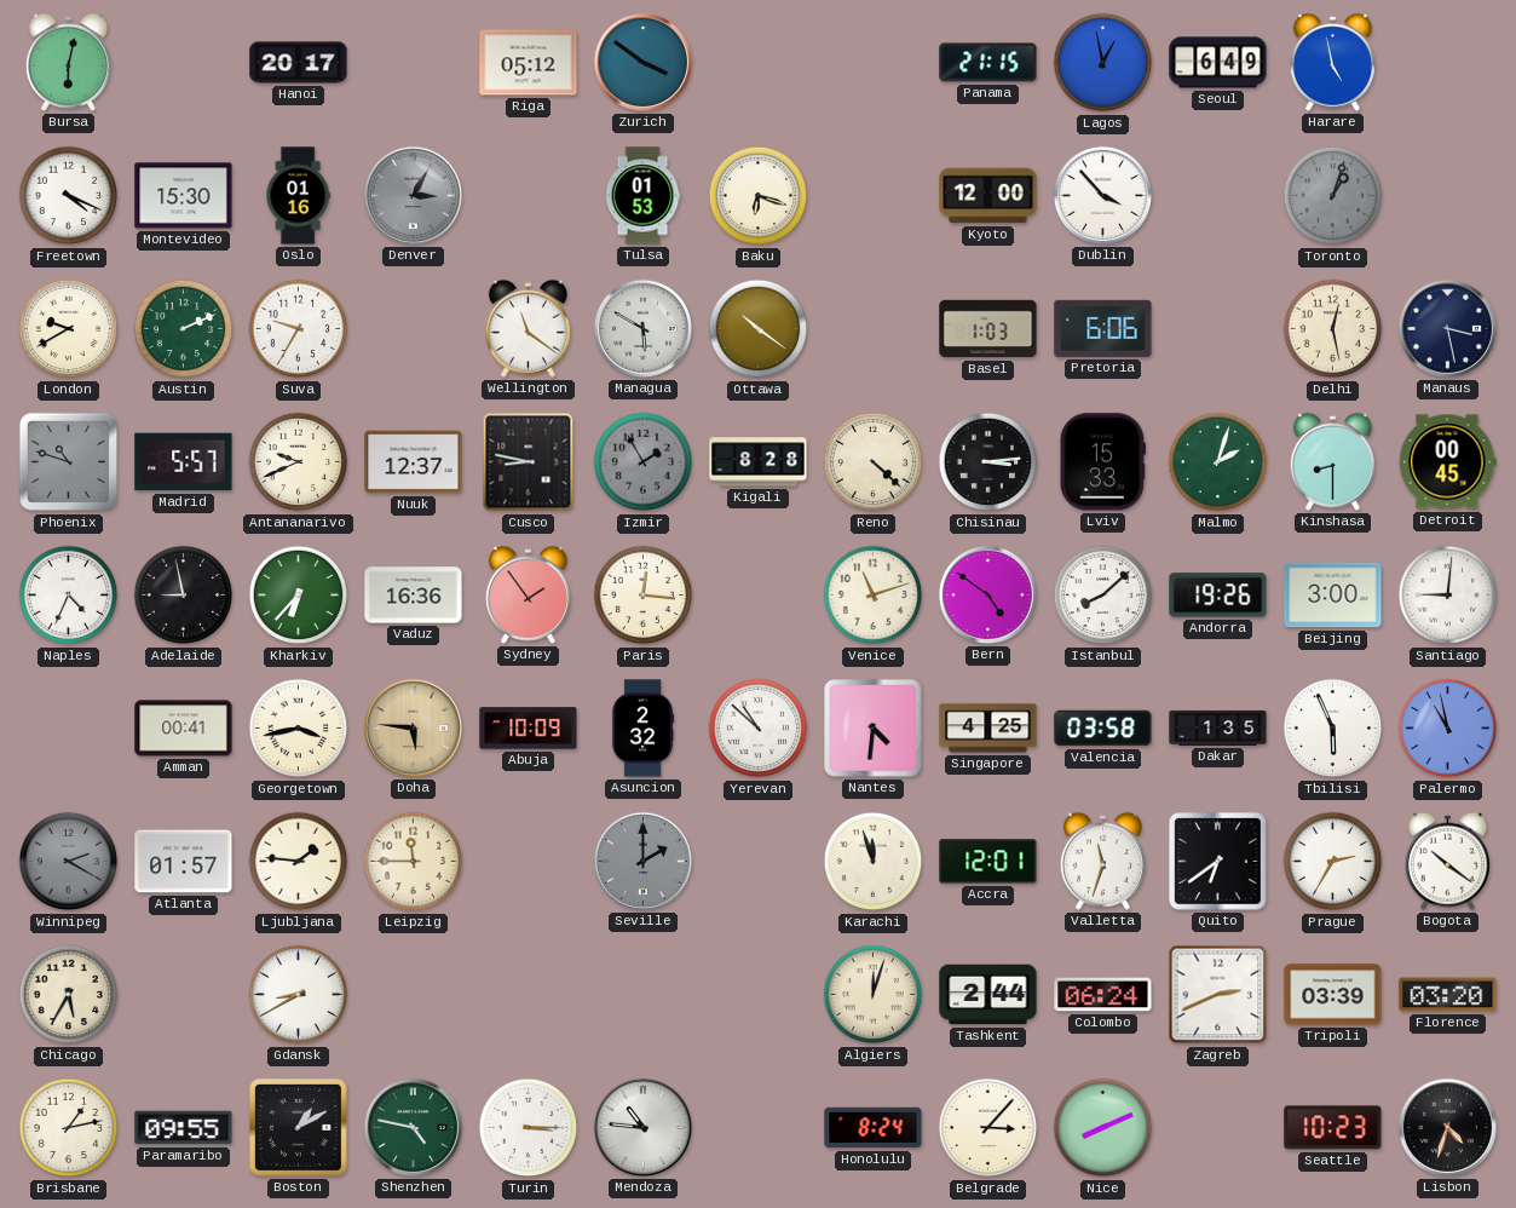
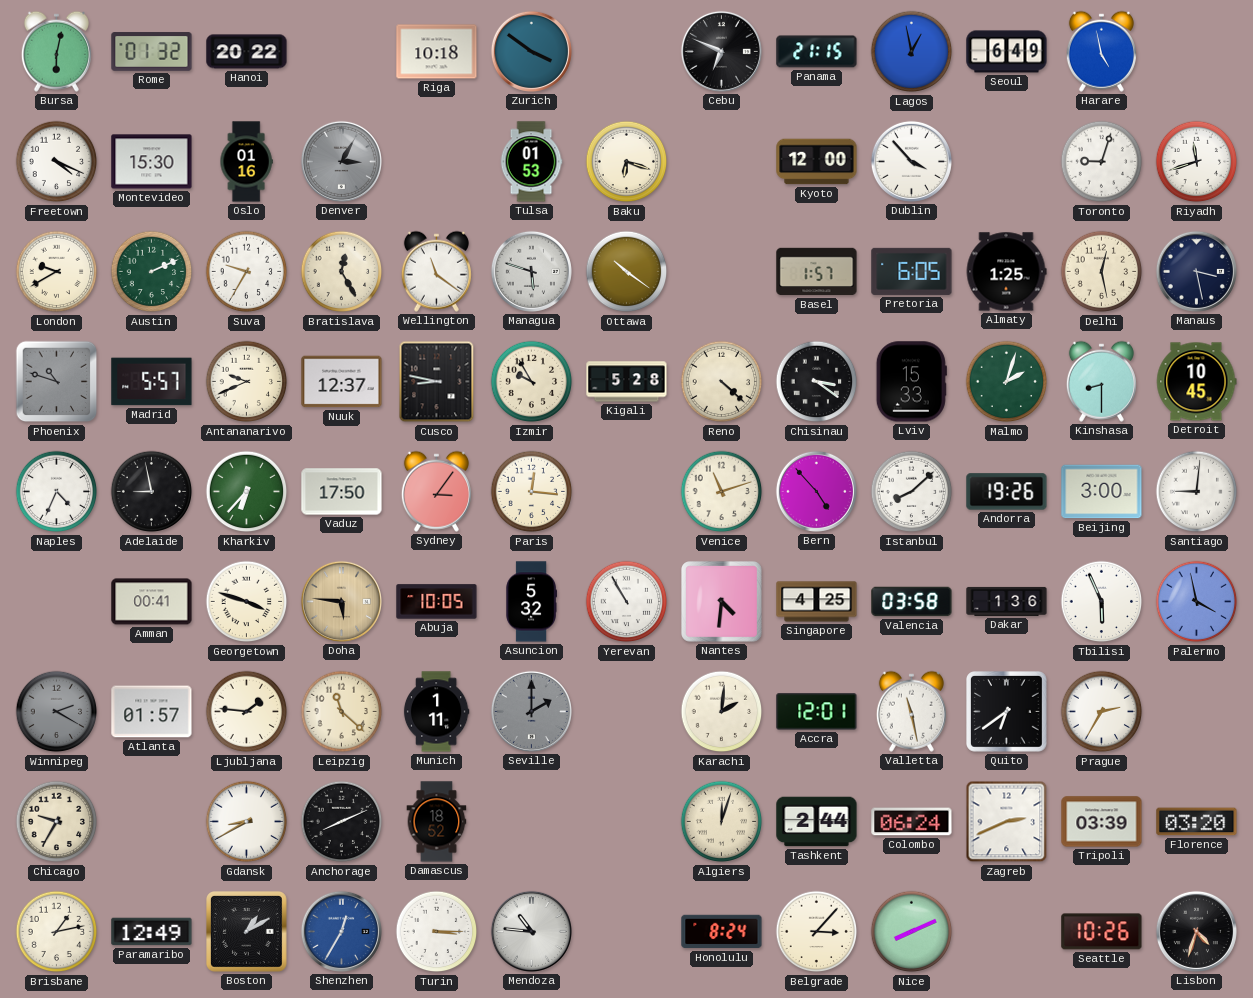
Rome: none -> 01:32 (152, 52)
Hanoi: 20:17 -> 20:22 (247, 52)
Riga: 05:12 -> 10:18 (437, 52)
Cebu: none -> 6:49 (721, 51)
Toronto: 1:03 -> 9:03 (1102, 162)
Toronto dial: grey -> white (1102, 162)
Riyadh: none -> 11:42 (1197, 162)
Bratislava: none -> 12:25 (342, 272)
Managua: 5:50 -> 5:48 (531, 271)
Basel: 1:03 -> 1:57 (817, 272)
Pretoria: 6:06 -> 6:05 (912, 271)
Almaty: none -> 1:25 (1006, 272)
Izmir: 1:55 -> 9:55 (532, 382)
Izmir dial: grey -> cream (532, 382)
Kigali: 8:28 -> 5:28 (627, 382)
Chisinau: 3:14 -> 3:21 (817, 382)
Detroit: 00:45 -> 10:45 (1196, 382)
Vaduz: 16:36 -> 17:50 (342, 492)
Sydney: 1:54 -> 3:06 (436, 491)
Bern: 4:51 -> 4:53 (816, 491)
Georgetown: 3:43 -> 3:48 (247, 602)
Abuja: 10:09 -> 10:05 (437, 602)
Asuncion: 2:32 -> 5:32 (531, 602)
Yerevan: 10:52 -> 10:55 (627, 602)
Dakar: 1:35 -> 1:36 (1007, 601)
Palermo: 10:58 -> 3:58 (1197, 602)
Leipzig: 11:45 -> 11:22 (342, 712)
Munich: none -> 1:11 (436, 712)
Karachi: 11:57 -> 2:01 (722, 712)
Valletta: 11:33 -> 11:28 (911, 711)
Bogota: 10:21 -> none (1447, 861)
Chicago: 5:35 -> 9:35 (57, 822)
Anchorage: none -> 8:11 (342, 822)
Damascus: none -> 18:52 (437, 822)
Paramaribo: 09:55 -> 12:49 (152, 932)
Shenzhen: 4:47 -> 12:35 (341, 931)
Shenzhen dial: green -> blue (341, 931)
Seattle: 10:23 -> 10:26 (1102, 932)
